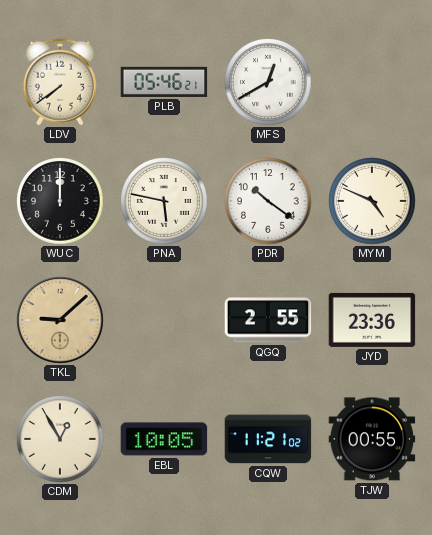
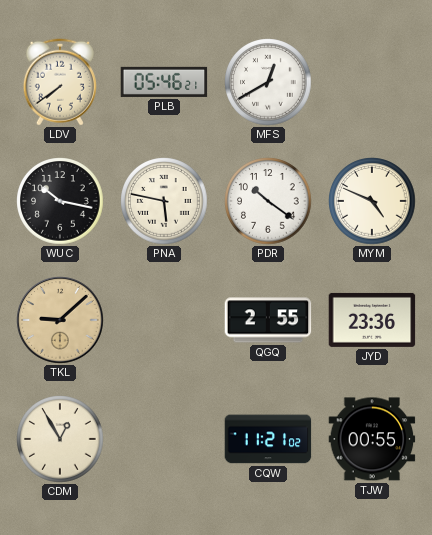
WUC: 12:00 -> 10:17 (60, 201)
EBL: 10:05 -> none (164, 439)
